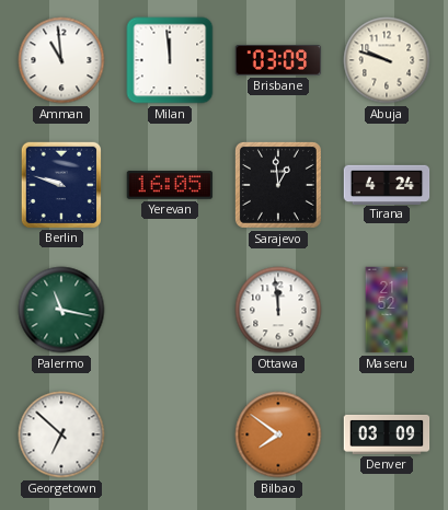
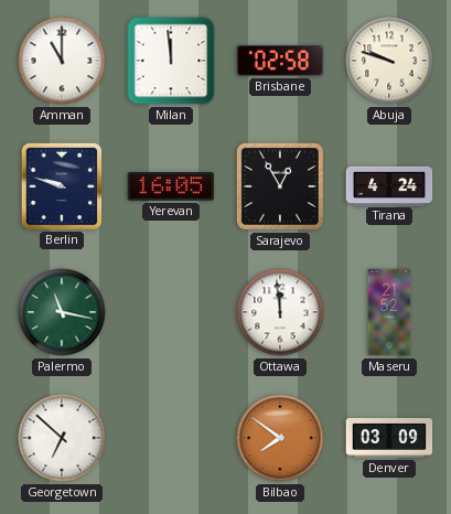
Amman: 10:59 -> 11:00 (62, 61)
Brisbane: 03:09 -> 02:58 (280, 62)
Sarajevo: 12:59 -> 12:55 (280, 186)
